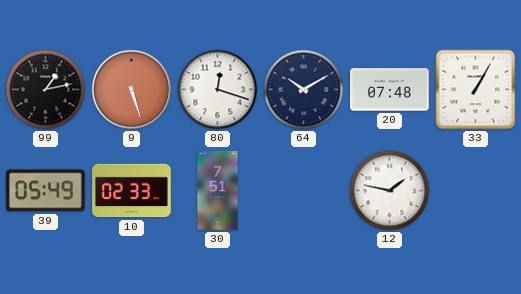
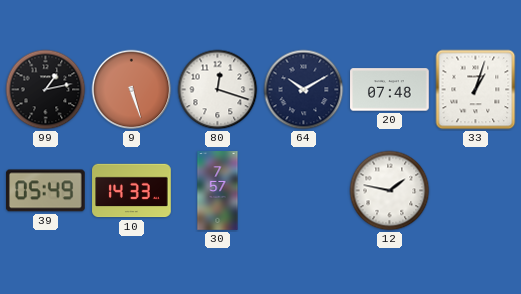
33: 1:05 -> 1:03 (476, 90)
10: 02:33 -> 14:33 (132, 191)
30: 7:51 -> 7:57 (218, 191)
